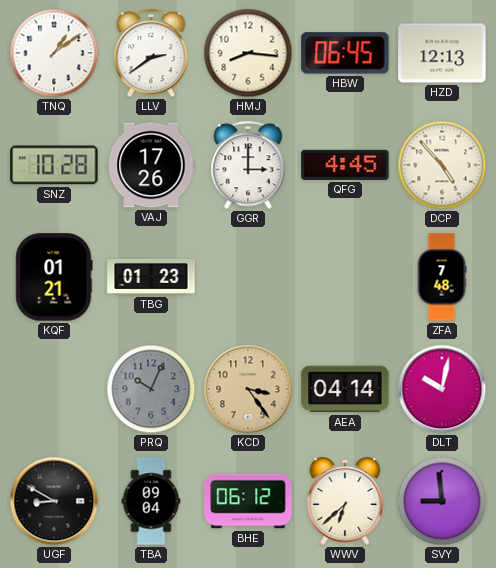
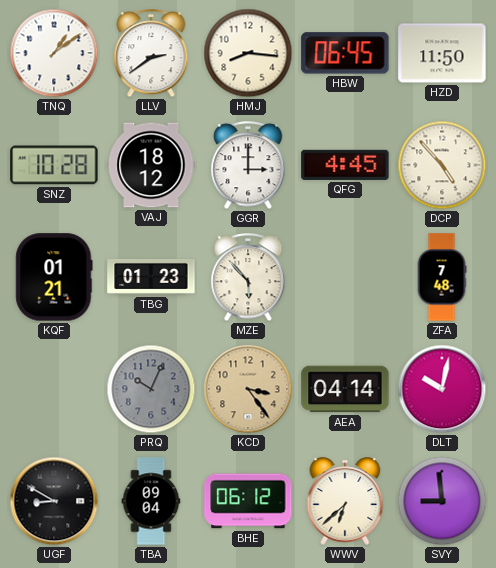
HZD: 12:13 -> 11:50 (442, 53)
VAJ: 17:26 -> 18:12 (151, 165)
MZE: none -> 5:53 (248, 278)
